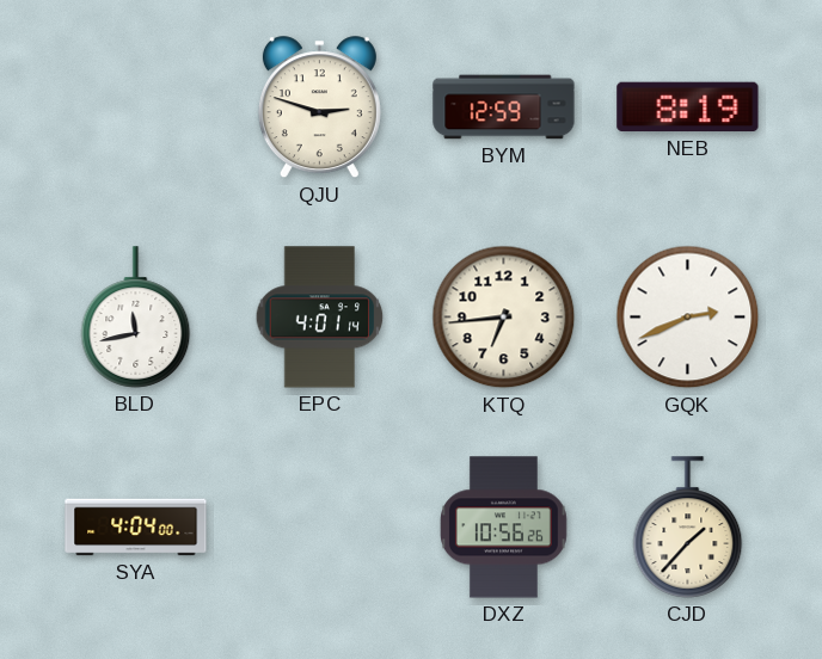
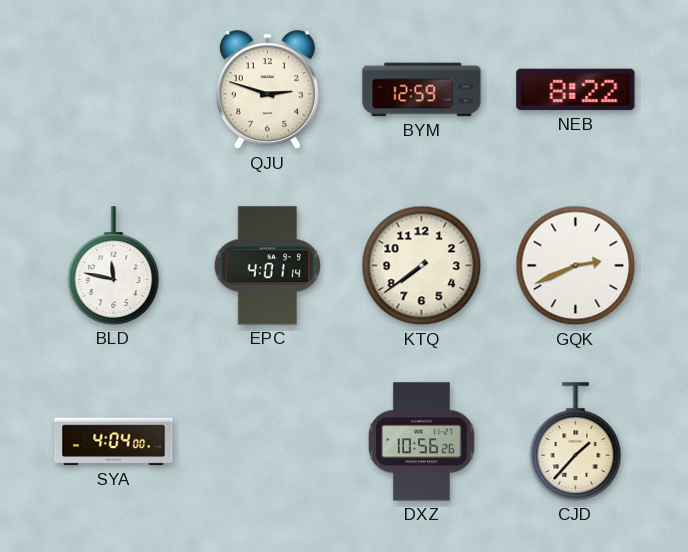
NEB: 8:19 -> 8:22 (576, 90)
BLD: 11:43 -> 11:47 (114, 266)
KTQ: 6:44 -> 7:39 (422, 266)
